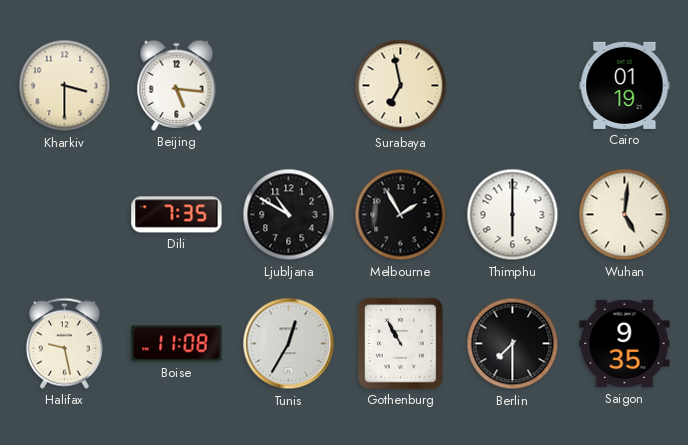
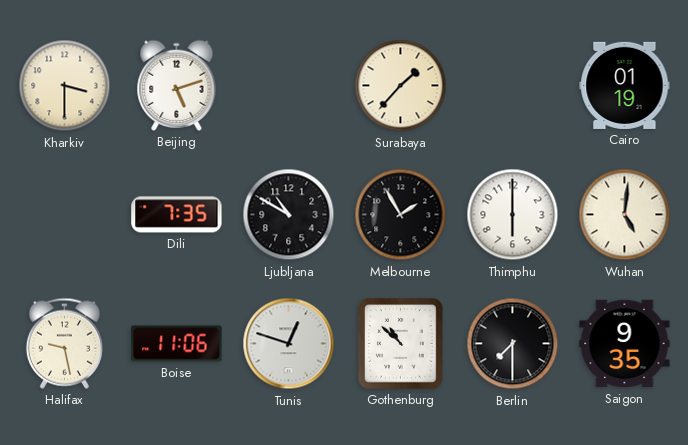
Beijing: 5:16 -> 5:12 (177, 85)
Surabaya: 6:58 -> 1:37 (401, 86)
Boise: 11:08 -> 11:06 (177, 344)
Tunis: 12:35 -> 12:48 (289, 344)
Gothenburg: 10:55 -> 10:52 (401, 344)
